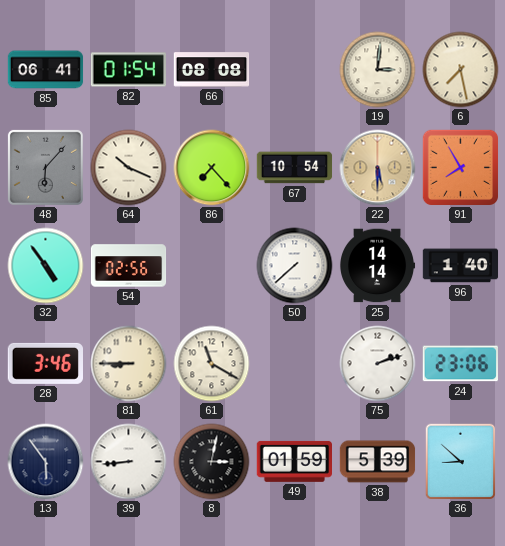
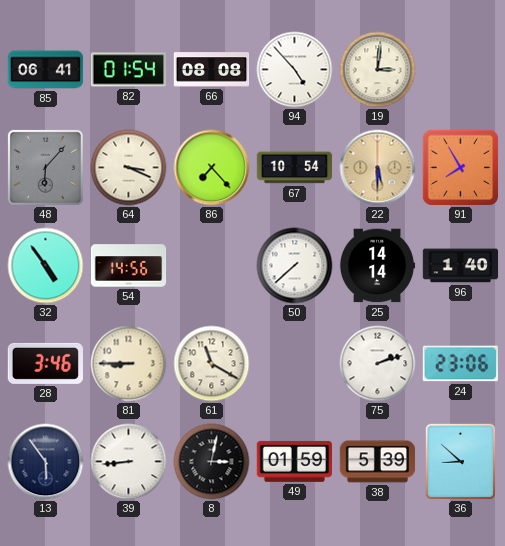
94: none -> 4:53 (295, 70)
6: 7:28 -> none (461, 70)
64: 10:19 -> 3:19 (129, 168)
54: 02:56 -> 14:56 (129, 266)
